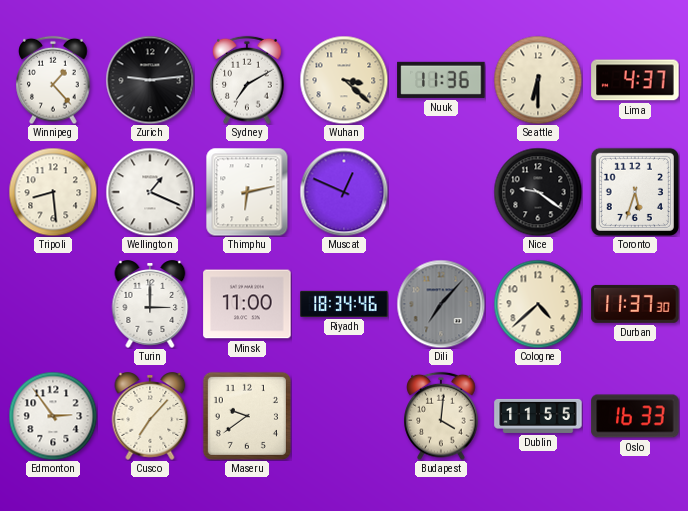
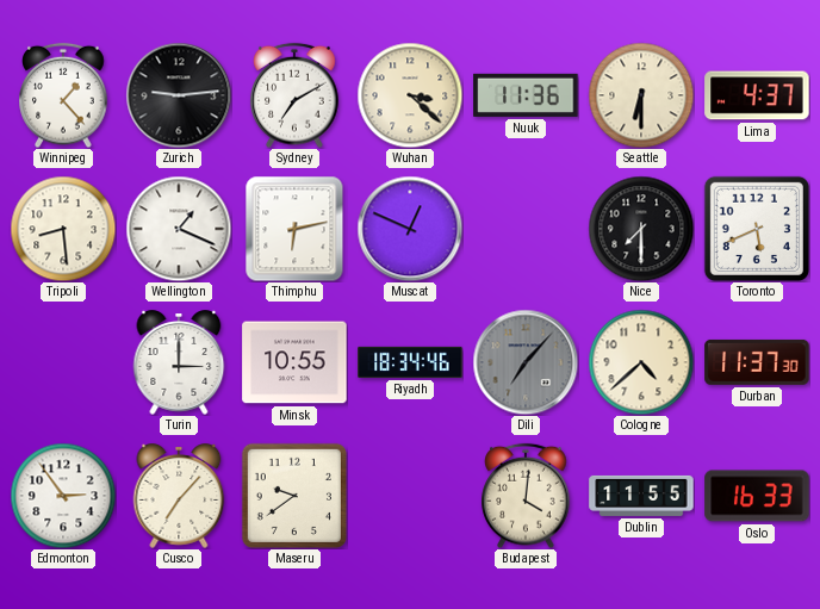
Nice: 9:21 -> 7:30 (641, 229)
Toronto: 5:33 -> 5:41 (757, 229)
Minsk: 11:00 -> 10:55 (294, 362)
